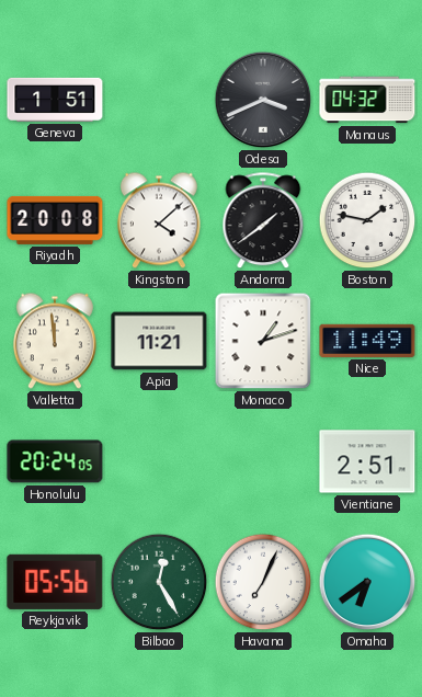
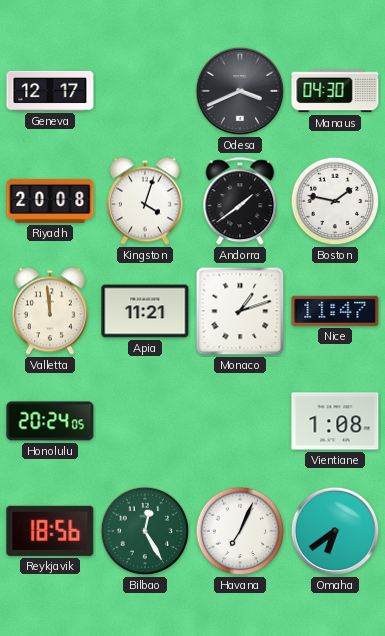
Geneva: 1:51 -> 12:17 (50, 91)
Manaus: 04:32 -> 04:30 (335, 91)
Kingston: 4:08 -> 4:03 (145, 201)
Nice: 11:49 -> 11:47 (335, 311)
Vientiane: 2:51 -> 1:08 (335, 421)
Reykjavik: 05:56 -> 18:56 (50, 531)
